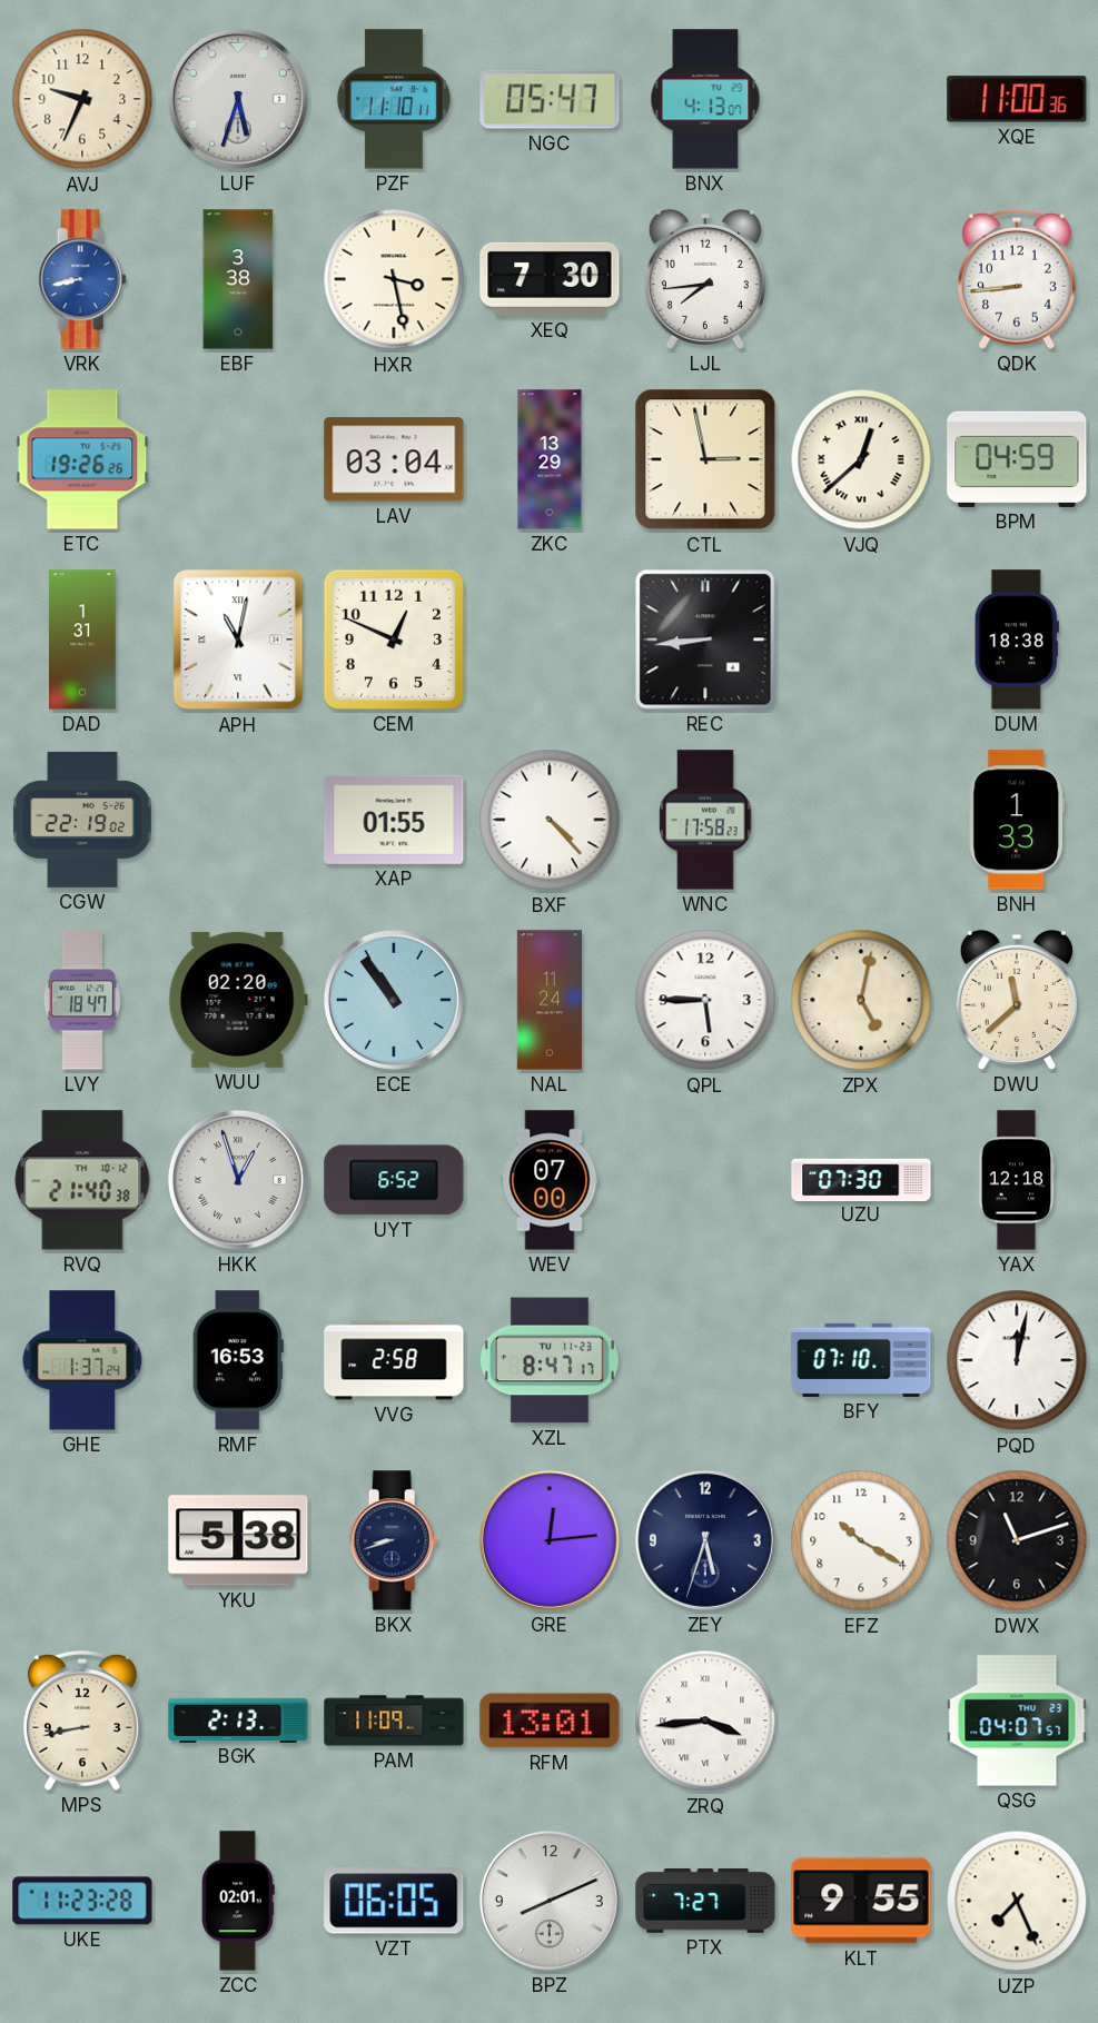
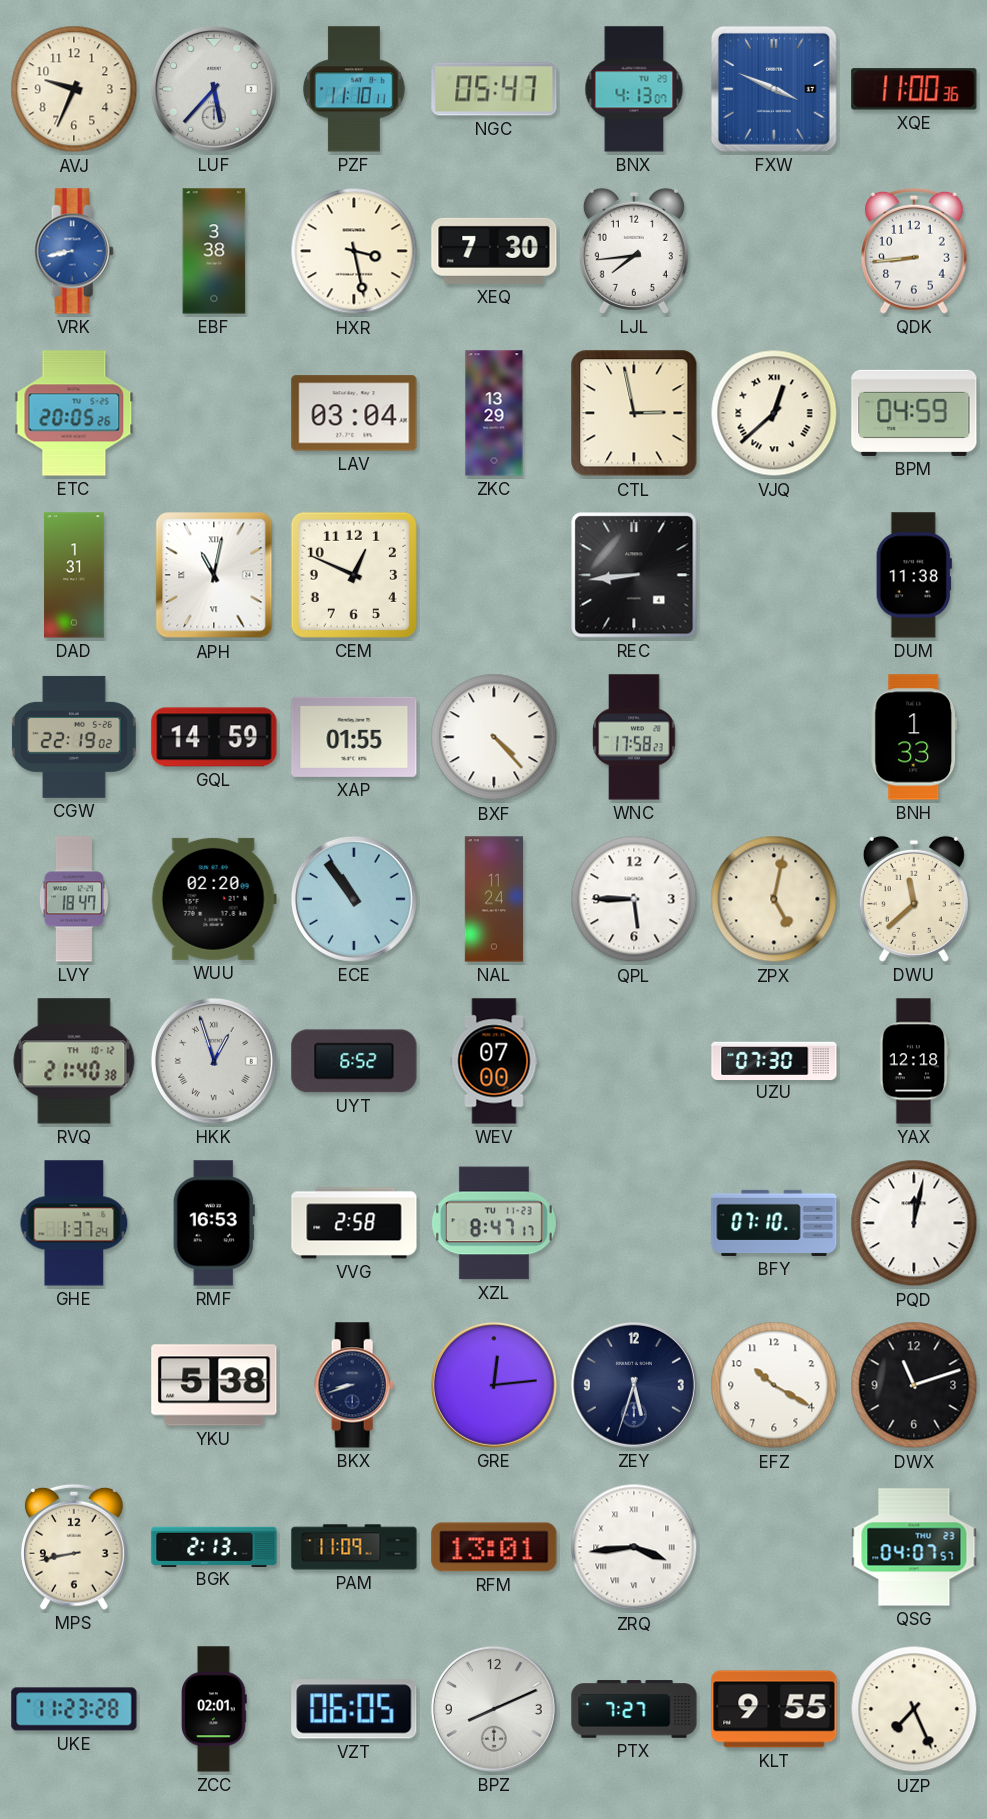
LUF: 5:33 -> 5:37 (214, 89)
FXW: none -> 3:49 (774, 89)
ETC: 19:26 -> 20:05 (74, 413)
DUM: 18:38 -> 11:38 (914, 575)
GQL: none -> 14:59 (214, 737)
